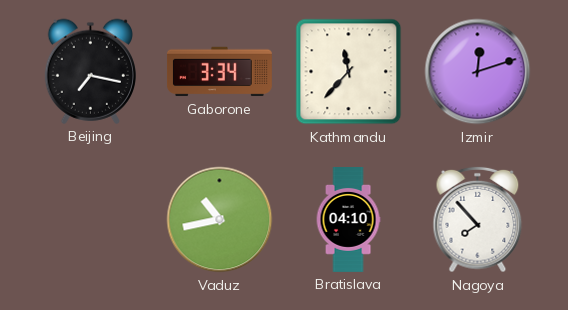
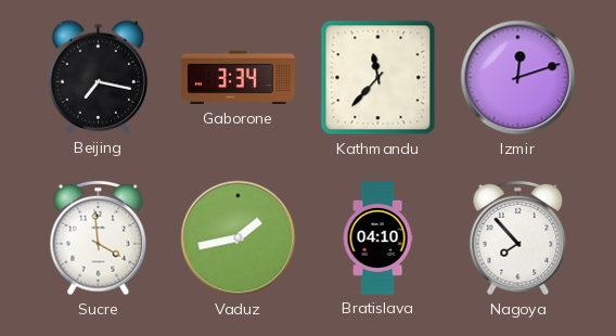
Sucre: none -> 3:59 (99, 238)
Vaduz: 10:43 -> 1:43 (239, 238)
